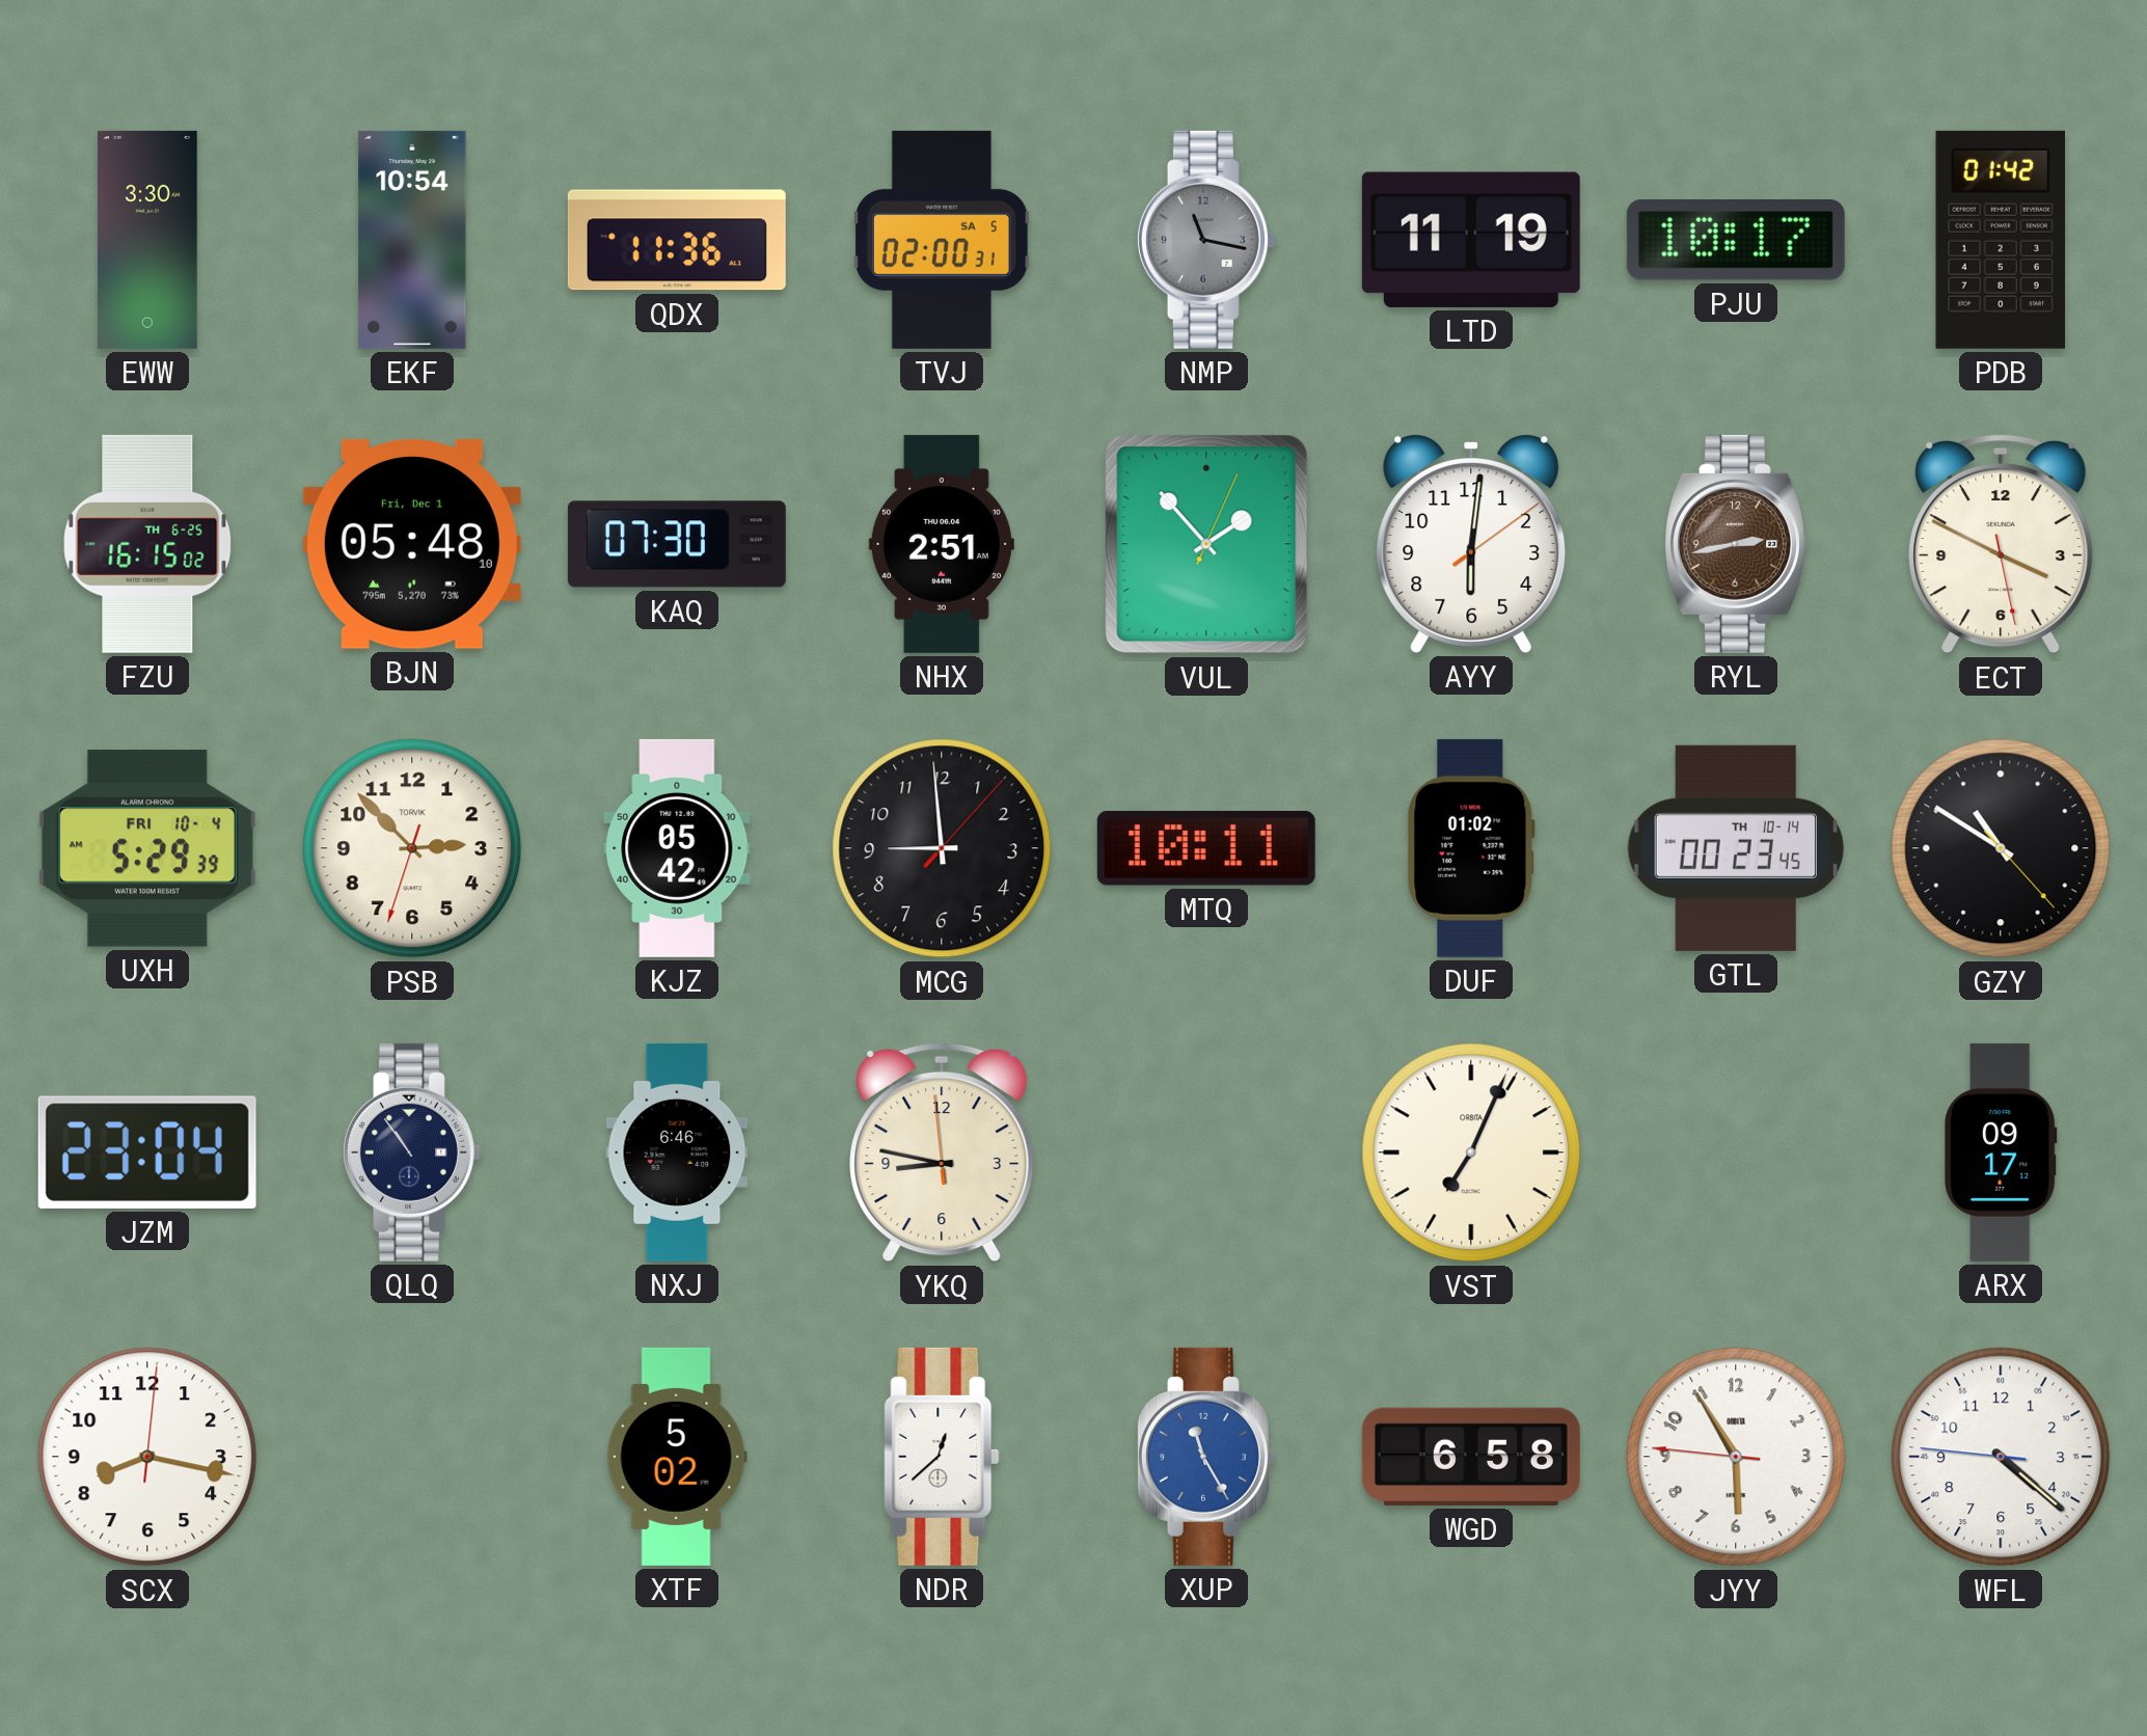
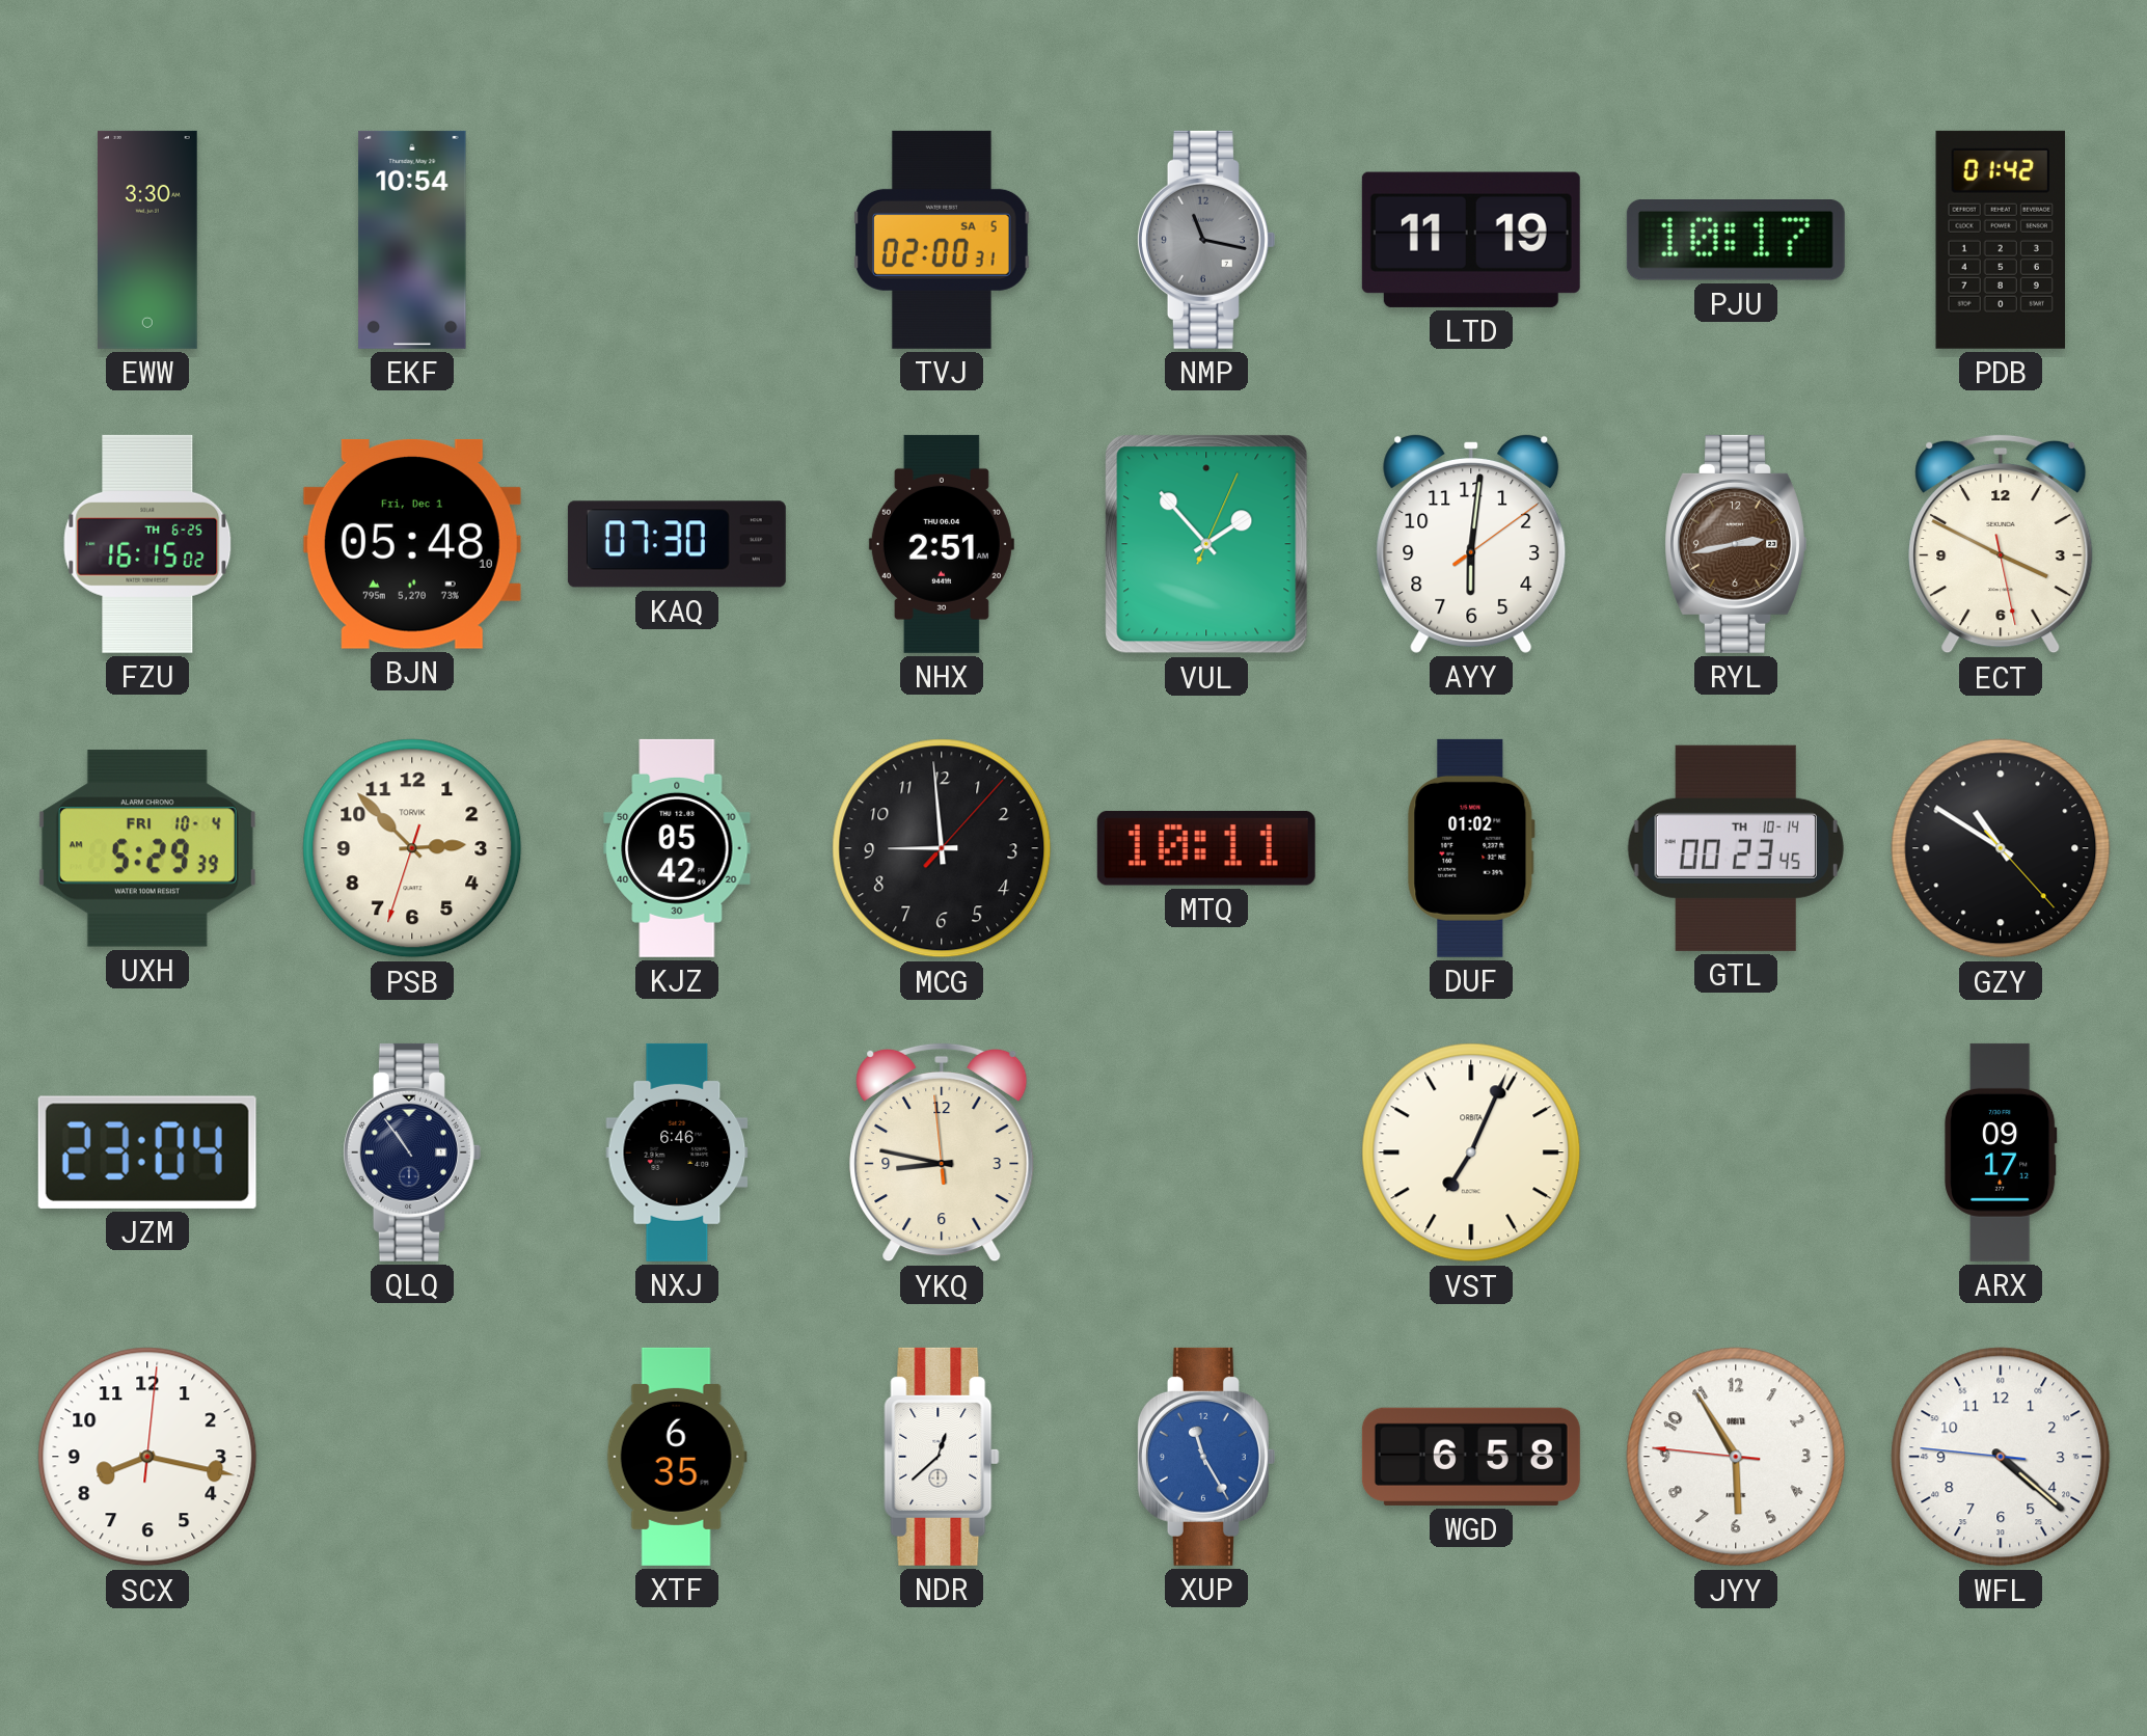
QDX: 11:36 -> none (677, 240)
XTF: 5:02 -> 6:35 (677, 1457)
